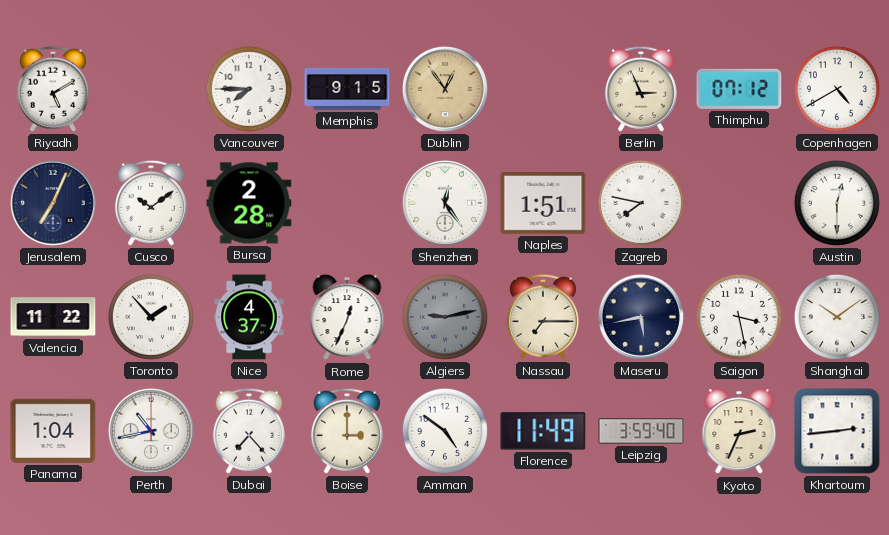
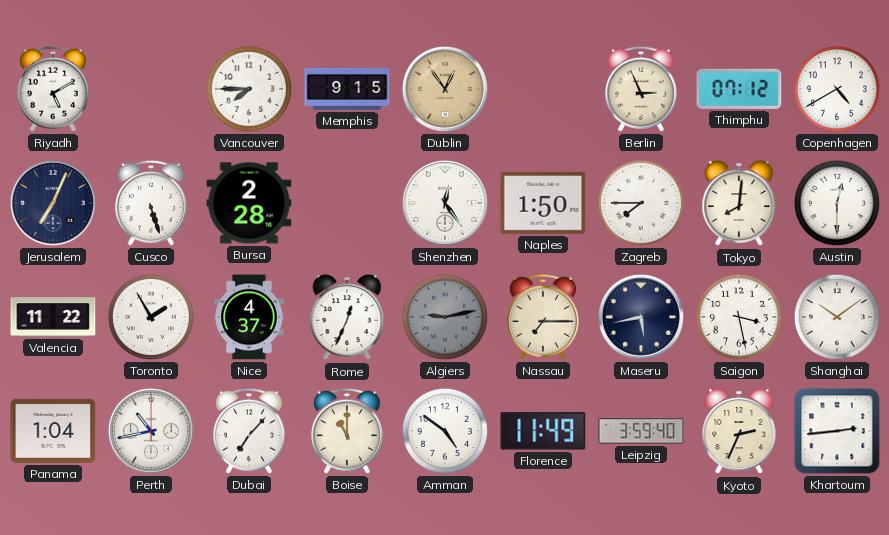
Cusco: 10:09 -> 5:27 (151, 203)
Naples: 1:51 -> 1:50 (543, 204)
Zagreb: 7:47 -> 7:45 (641, 203)
Tokyo: none -> 8:01 (739, 204)
Toronto: 1:53 -> 1:55 (151, 317)
Dubai: 7:23 -> 7:07 (249, 431)
Boise: 3:00 -> 11:00 (347, 431)
